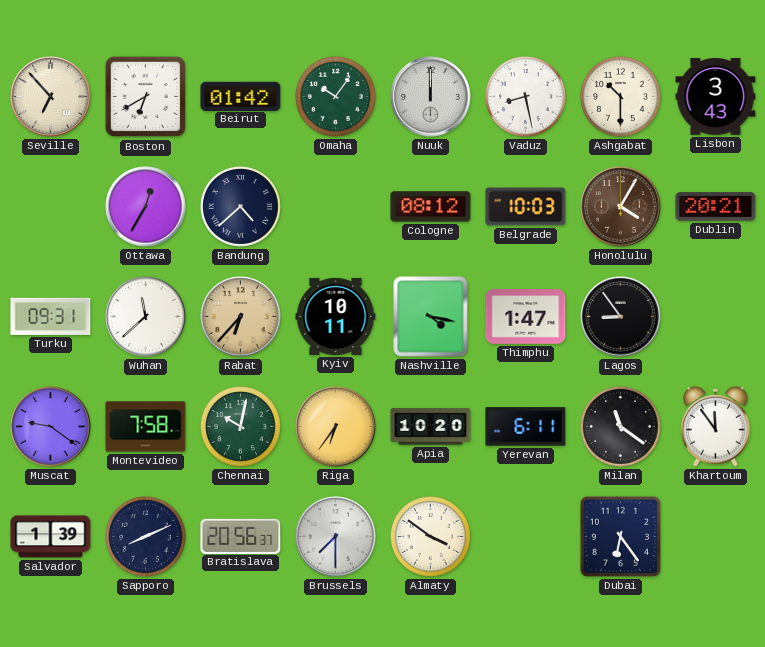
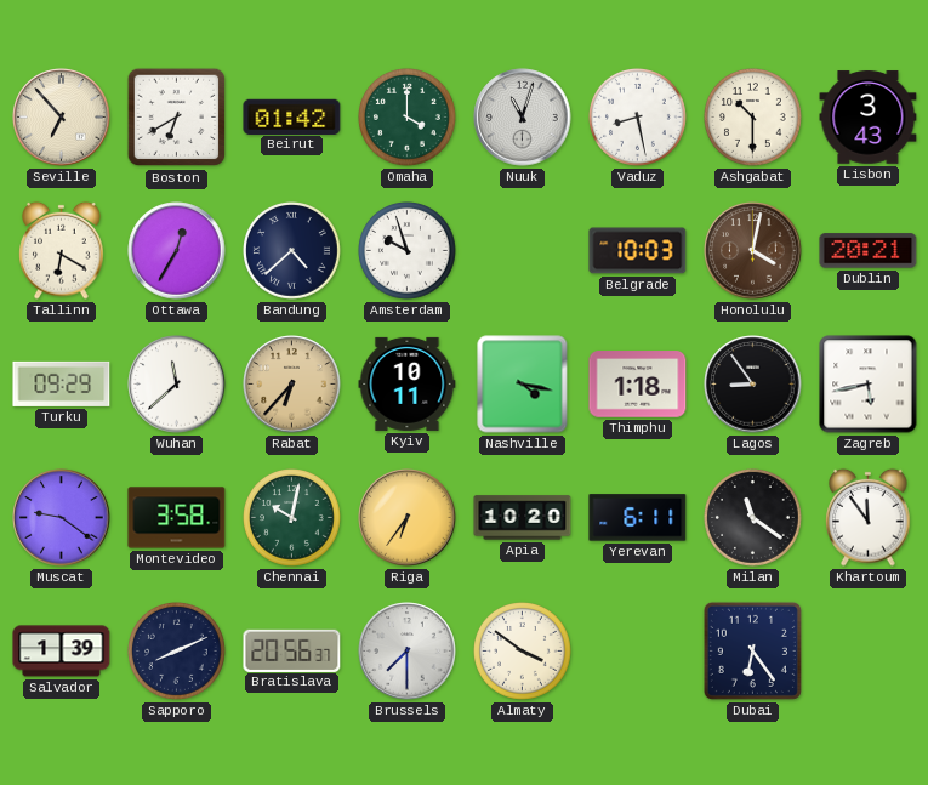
Omaha: 10:06 -> 4:00 (408, 118)
Nuuk: 12:00 -> 11:03 (523, 118)
Tallinn: none -> 6:20 (62, 250)
Amsterdam: none -> 9:57 (408, 251)
Cologne: 08:12 -> none (431, 207)
Honolulu: 4:05 -> 4:02 (753, 251)
Turku: 09:31 -> 09:29 (62, 383)
Thimphu: 1:47 -> 1:18 (638, 385)
Zagreb: none -> 5:43 (869, 385)
Montevideo: 7:58 -> 3:58 (177, 518)
